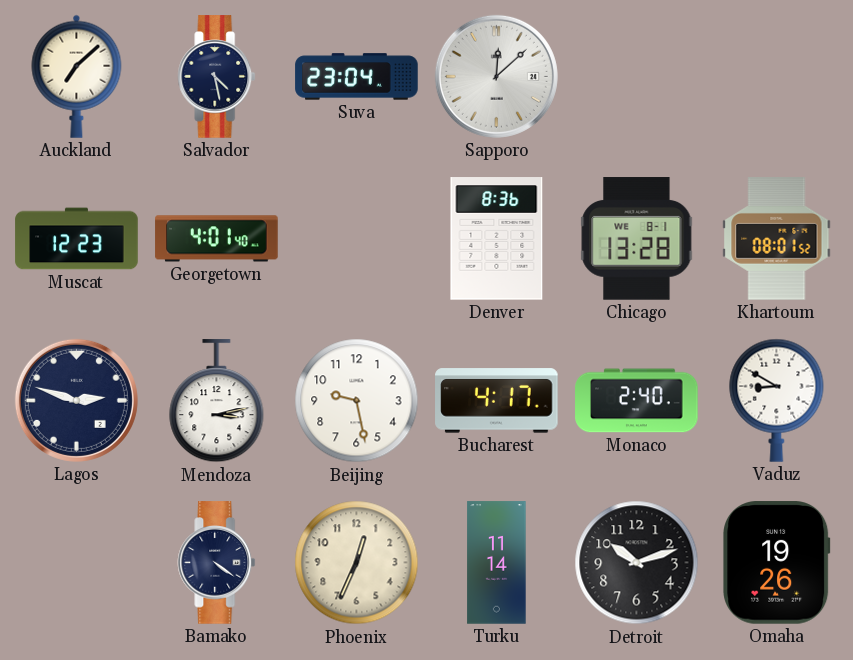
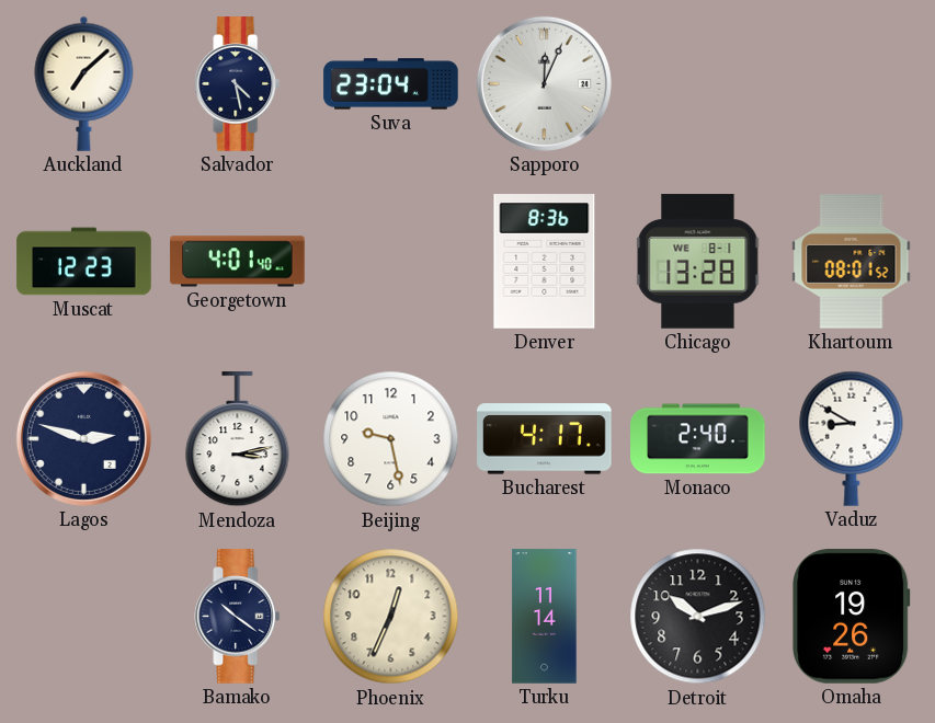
Sapporo: 12:08 -> 12:04 (544, 83)
Bamako: 4:21 -> 10:21 (238, 617)
